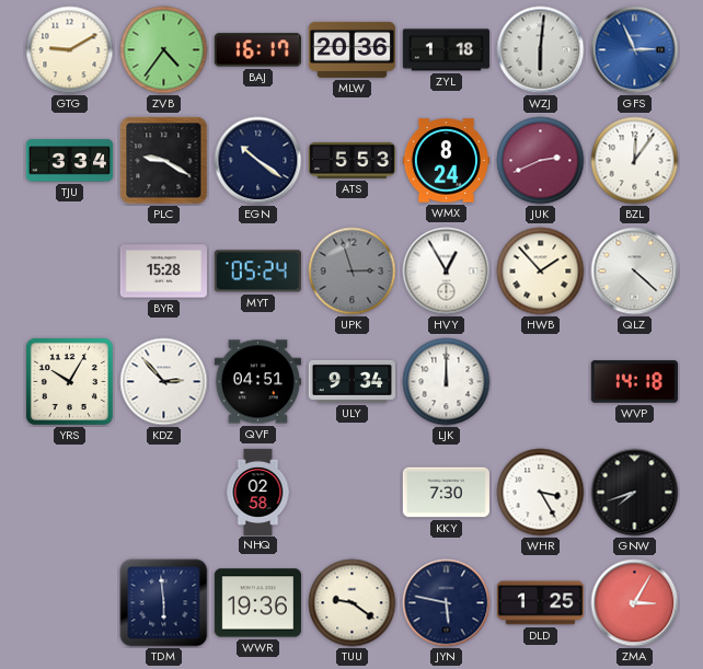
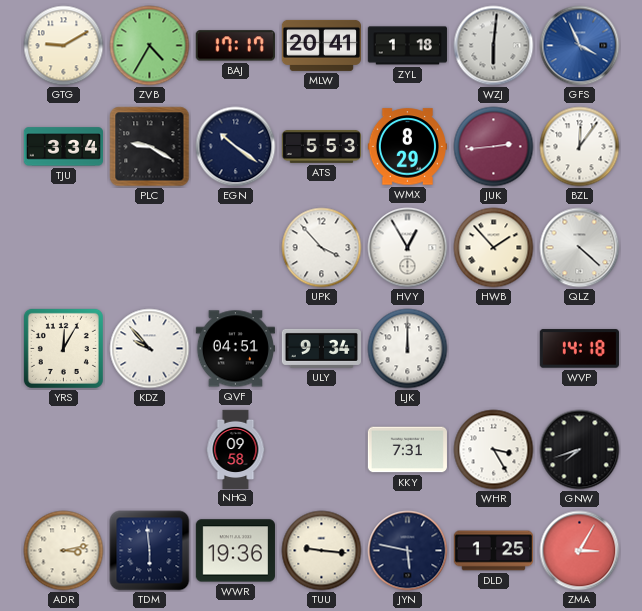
ZVB: 4:36 -> 4:35 (150, 46)
BAJ: 16:17 -> 17:17 (235, 46)
MLW: 20:36 -> 20:41 (321, 45)
GFS: 2:56 -> 3:56 (580, 46)
WMX: 8:24 -> 8:29 (407, 147)
JUK: 2:41 -> 2:44 (494, 147)
BYR: 15:28 -> none (163, 272)
MYT: 05:24 -> none (257, 272)
UPK: 2:57 -> 3:53 (322, 248)
UPK dial: grey -> white (322, 248)
YRS: 10:05 -> 12:05 (63, 348)
KDZ: 2:53 -> 9:53 (150, 349)
NHQ: 02:58 -> 09:58 (236, 449)
KKY: 7:30 -> 7:31 (407, 450)
ADR: none -> 3:13 (64, 551)
TUU: 9:21 -> 9:16 (322, 551)
